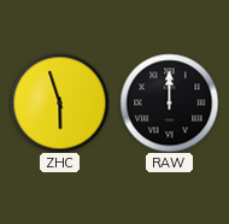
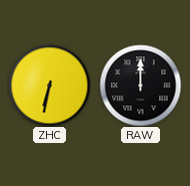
ZHC: 5:57 -> 6:32 (49, 85)
